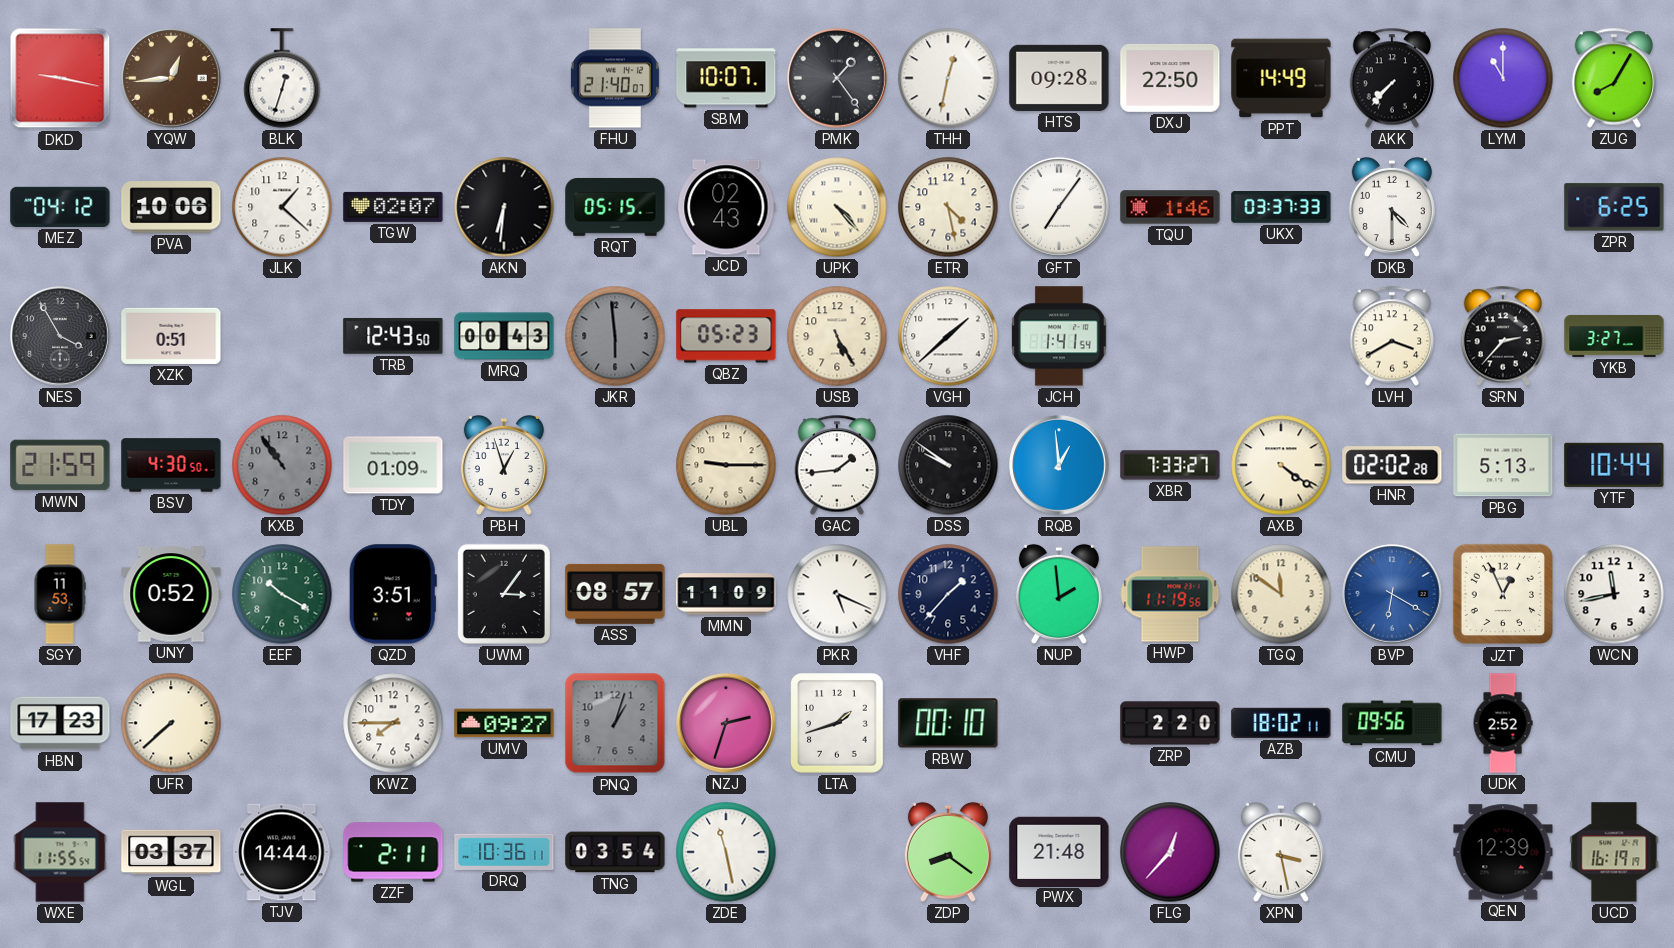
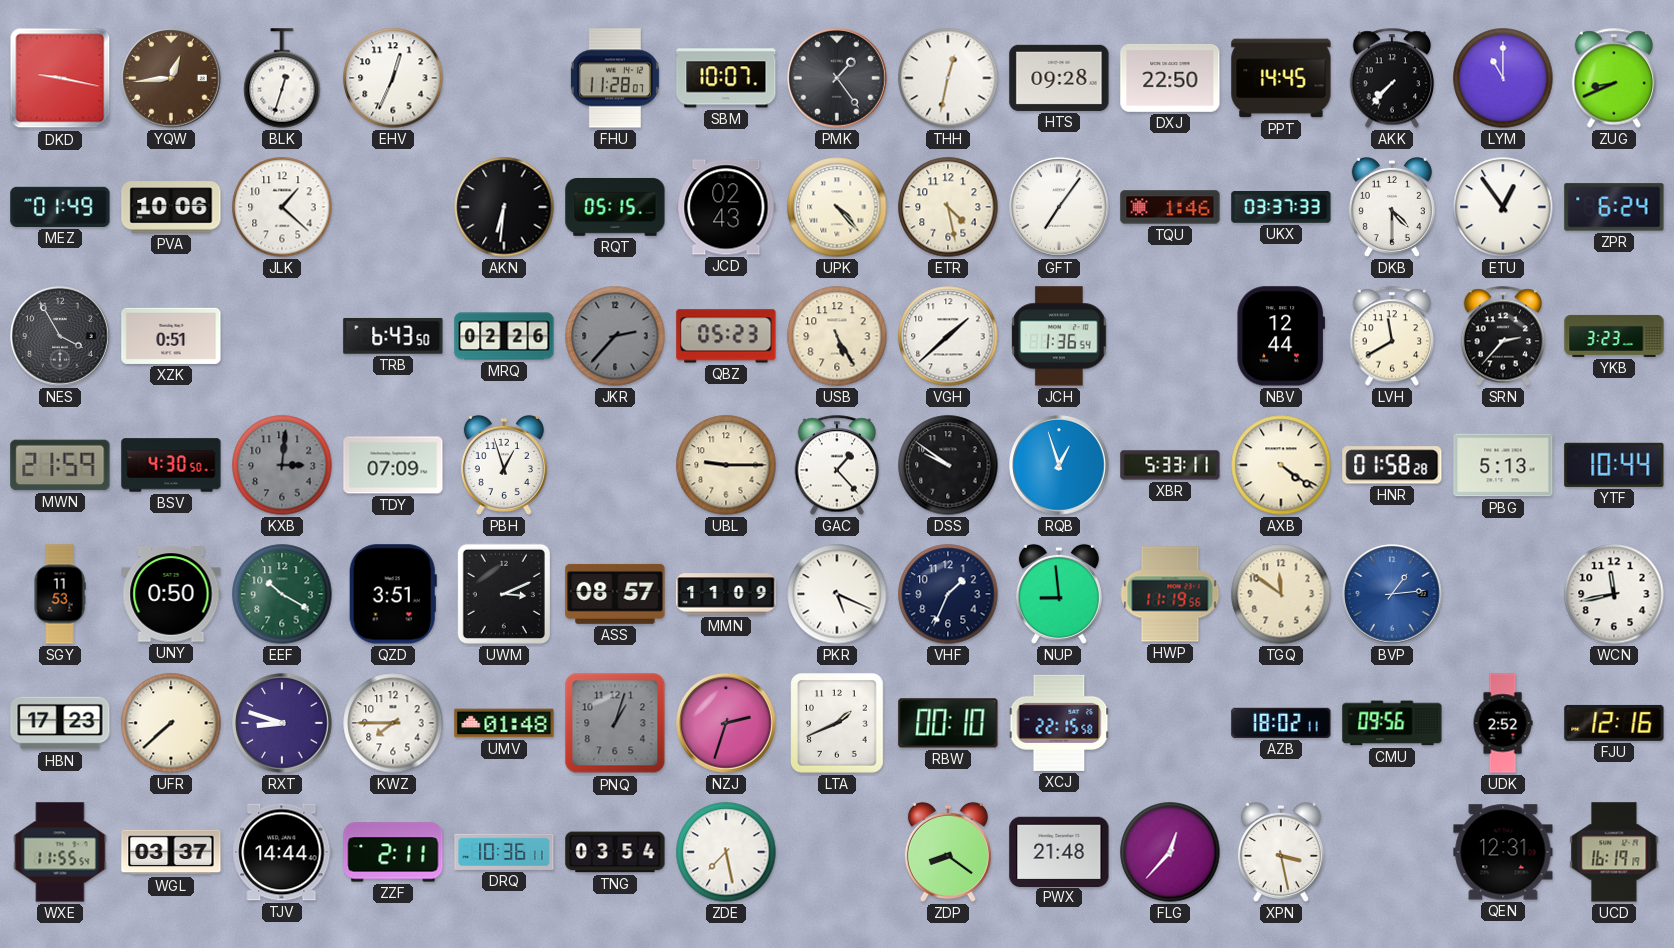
EHV: none -> 12:34 (393, 78)
FHU: 21:40 -> 11:28 (615, 78)
PPT: 14:49 -> 14:45 (1281, 78)
ZUG: 8:05 -> 8:41 (1614, 78)
MEZ: 04:12 -> 01:49 (60, 207)
TGW: 02:07 -> none (393, 207)
ETU: none -> 12:54 (1503, 207)
ZPR: 6:25 -> 6:24 (1614, 207)
TRB: 12:43 -> 6:43 (393, 336)
MRQ: 00:43 -> 02:26 (504, 336)
JKR: 5:59 -> 2:37 (615, 336)
JCH: 1:41 -> 1:36 (1059, 336)
NBV: none -> 12:44 (1280, 336)
LVH: 3:40 -> 11:40 (1392, 336)
YKB: 3:27 -> 3:23 (1614, 336)
KXB: 10:54 -> 3:01 (282, 465)
TDY: 01:09 -> 07:09 (393, 465)
GAC: 1:44 -> 1:23 (837, 465)
RQB: 12:59 -> 12:57 (1059, 465)
XBR: 7:33 -> 5:33 (1170, 465)
HNR: 02:02 -> 01:58 (1392, 465)
UNY: 0:52 -> 0:50 (171, 594)
UWM: 3:06 -> 3:11 (504, 594)
VHF: 1:37 -> 1:34 (948, 594)
NUP: 1:59 -> 8:59 (1059, 594)
BVP: 6:20 -> 1:14 (1392, 594)
JZT: 12:56 -> none (1503, 594)
RXT: none -> 8:48 (282, 723)
UMV: 09:27 -> 01:48 (504, 723)
LTA: 1:42 -> 1:41 (837, 723)
XCJ: none -> 22:15 (1059, 723)
ZRP: 2:20 -> none (1170, 723)
FJU: none -> 12:16 (1614, 723)
ZDE: 11:28 -> 7:28 (726, 852)
QEN: 12:39 -> 12:31 (1503, 852)
